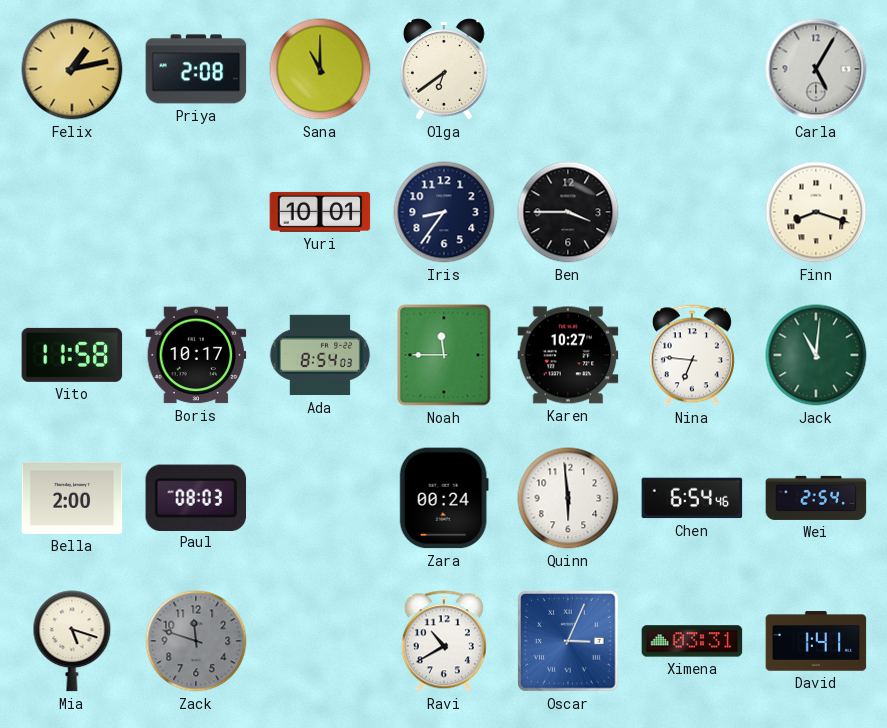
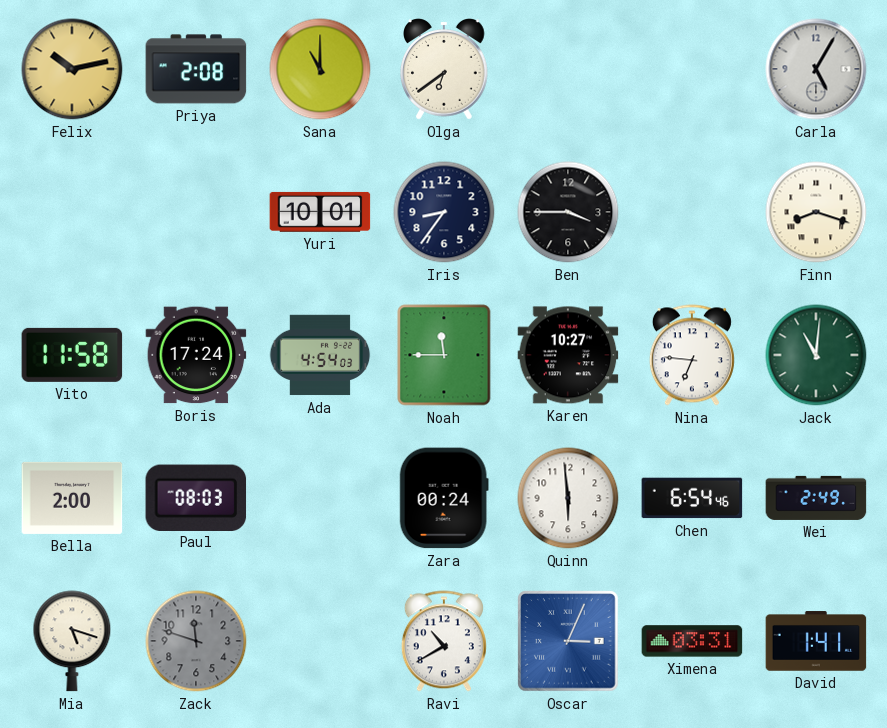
Felix: 1:13 -> 10:13 (72, 69)
Boris: 10:17 -> 17:24 (196, 355)
Ada: 8:54 -> 4:54 (320, 355)
Wei: 2:54 -> 2:49 (816, 498)
